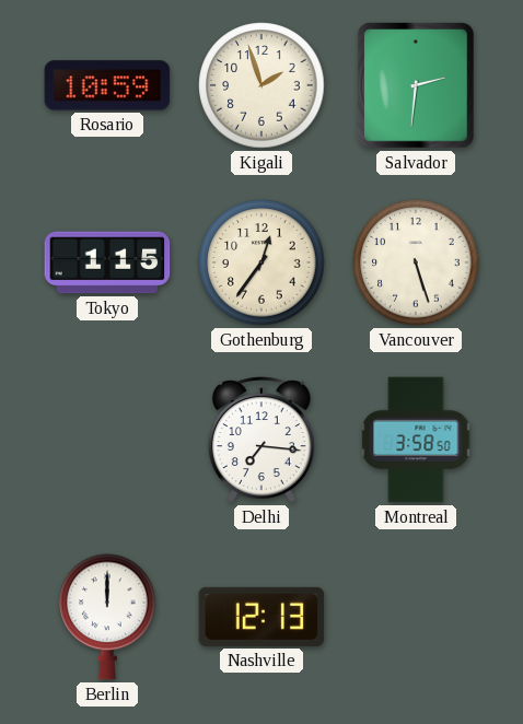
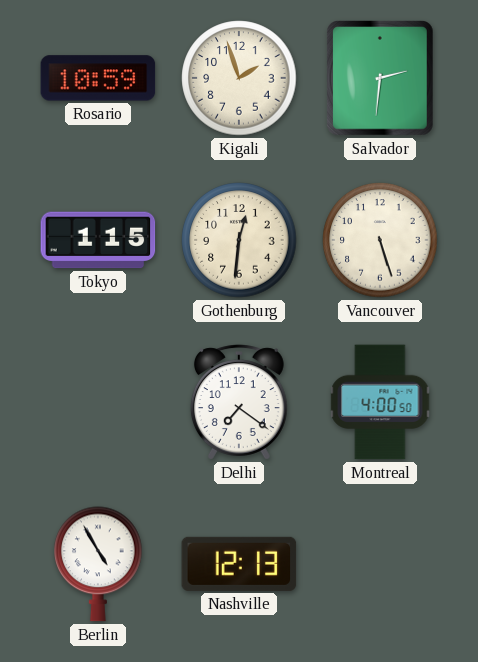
Gothenburg: 12:36 -> 12:31 (239, 240)
Delhi: 7:16 -> 7:21 (239, 402)
Montreal: 3:58 -> 4:00 (380, 402)
Berlin: 12:00 -> 4:55 (98, 564)
